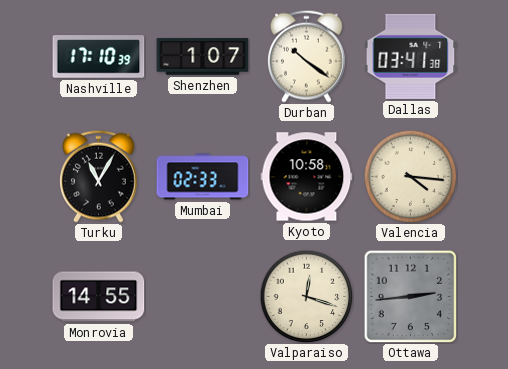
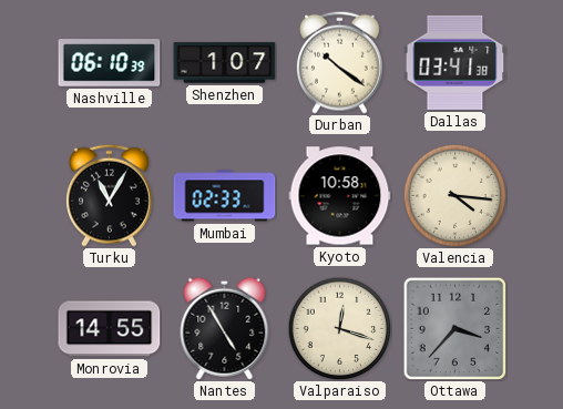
Nashville: 17:10 -> 06:10 (110, 63)
Nantes: none -> 4:55 (225, 328)
Ottawa: 2:44 -> 3:37 (454, 328)
